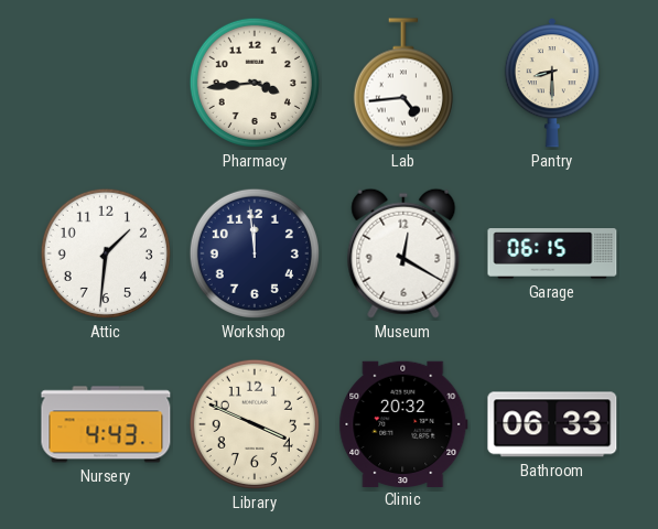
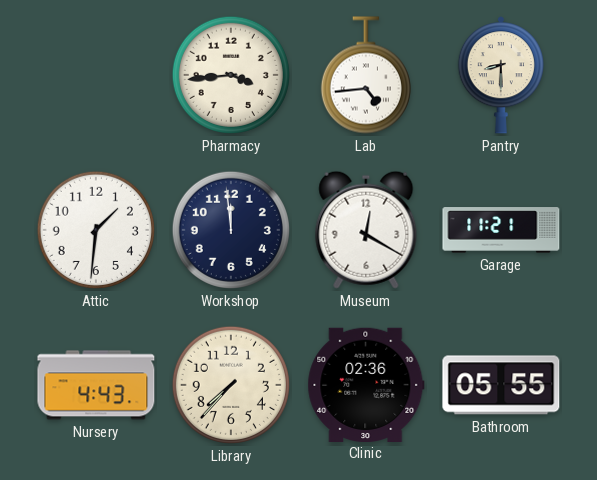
Garage: 06:15 -> 11:21 (501, 230)
Library: 3:49 -> 7:37 (231, 385)
Clinic: 20:32 -> 02:36 (366, 384)
Bathroom: 06:33 -> 05:55 (501, 385)
